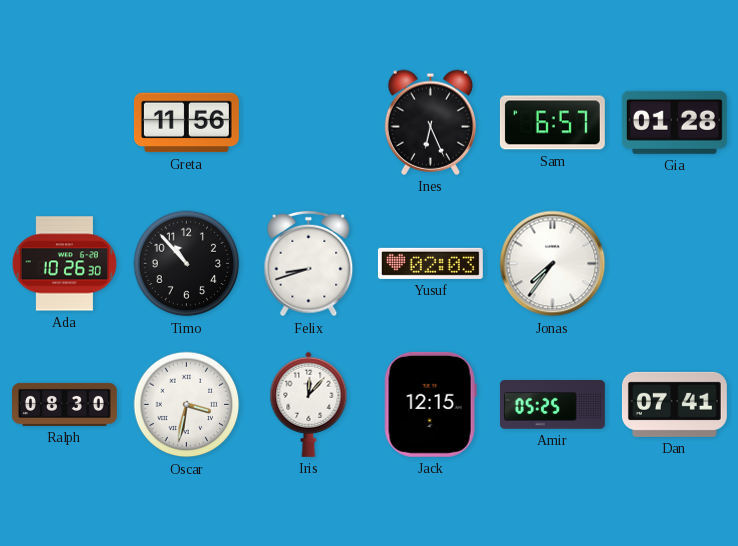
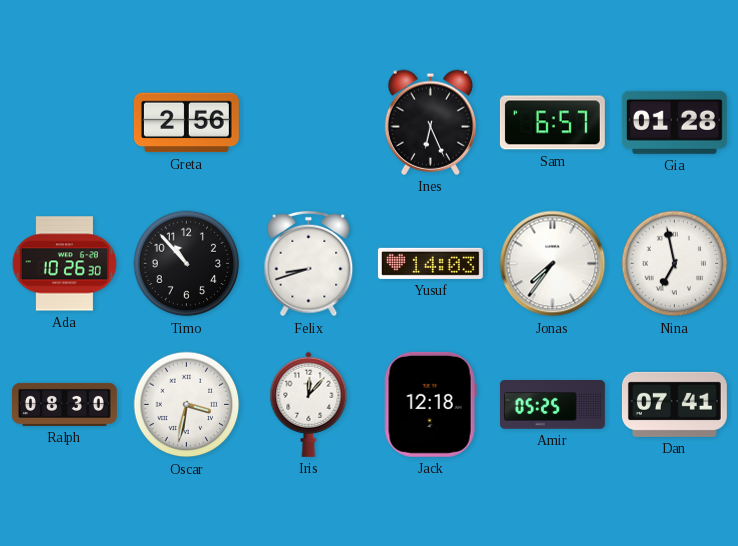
Greta: 11:56 -> 2:56 (186, 123)
Yusuf: 02:03 -> 14:03 (430, 263)
Nina: none -> 6:58 (675, 264)
Jack: 12:15 -> 12:18 (430, 404)
